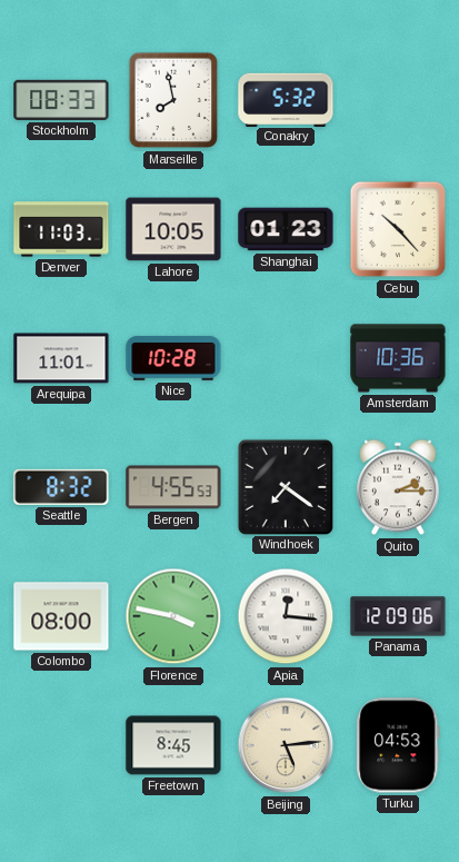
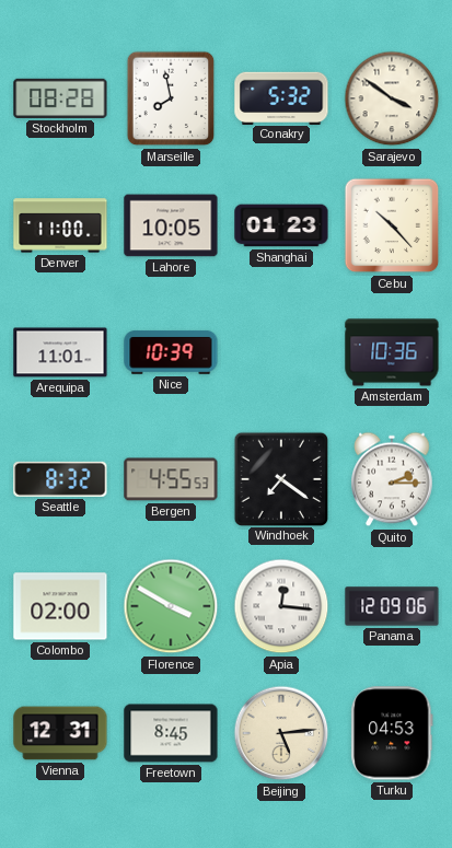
Stockholm: 08:33 -> 08:28 (60, 98)
Sarajevo: none -> 3:51 (392, 98)
Denver: 11:03 -> 11:00 (60, 225)
Nice: 10:28 -> 10:39 (171, 352)
Colombo: 08:00 -> 02:00 (60, 606)
Florence: 3:47 -> 3:50 (171, 606)
Vienna: none -> 12:31 (60, 733)
